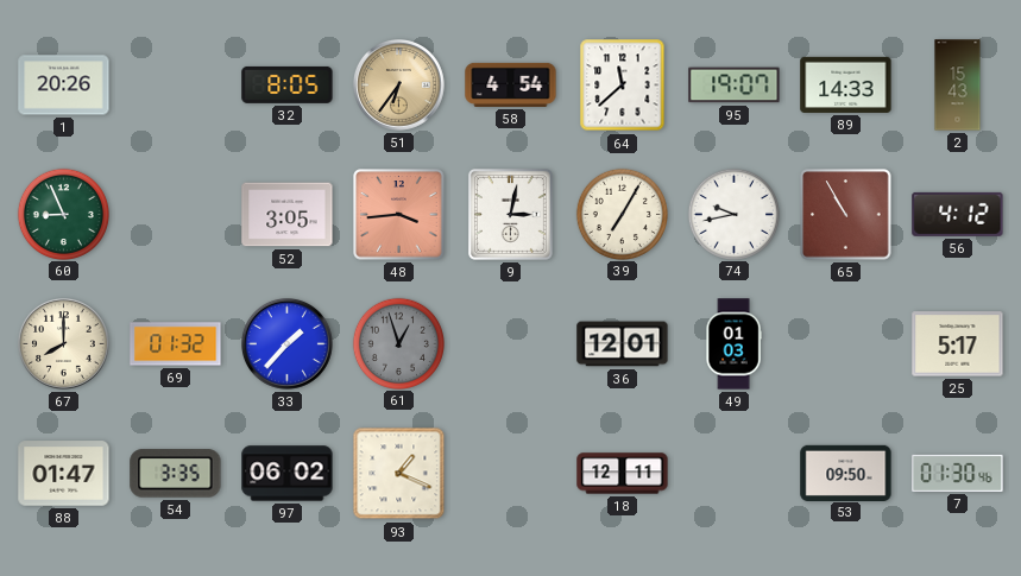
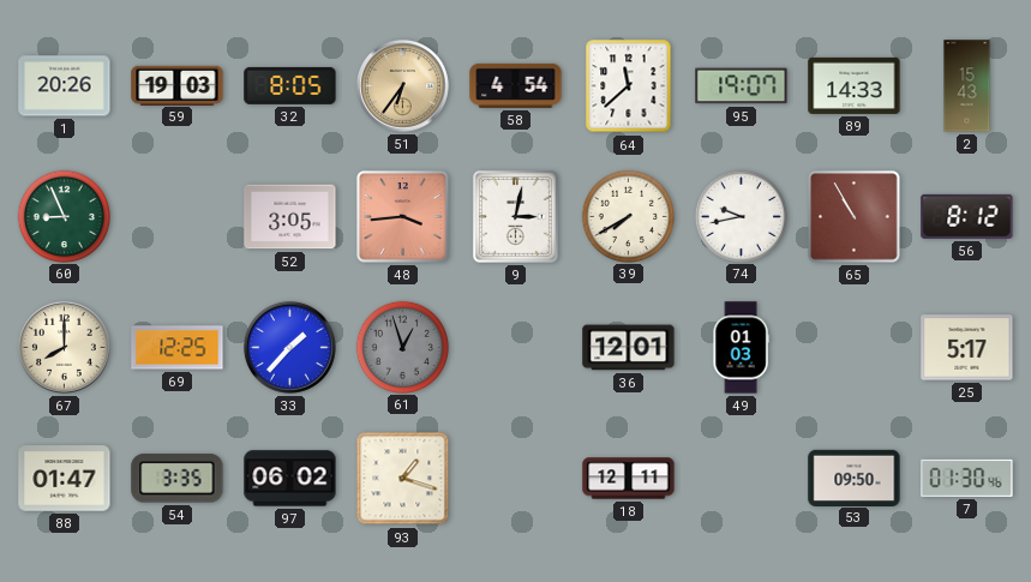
59: none -> 19:03 (178, 85)
39: 7:05 -> 7:40 (628, 216)
56: 4:12 -> 8:12 (967, 216)
69: 01:32 -> 12:25 (178, 348)
93: 1:19 -> 1:18 (403, 479)
